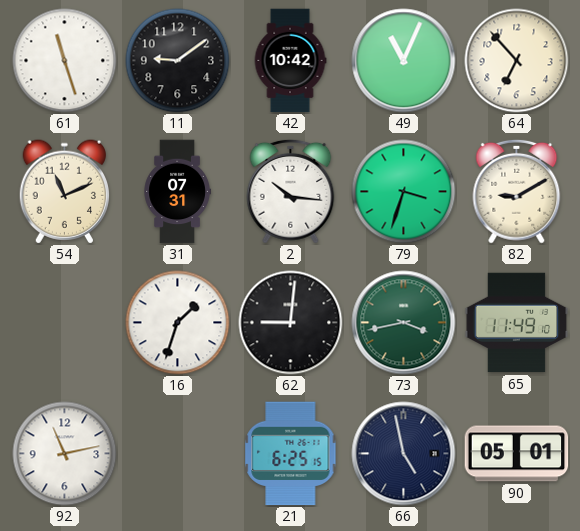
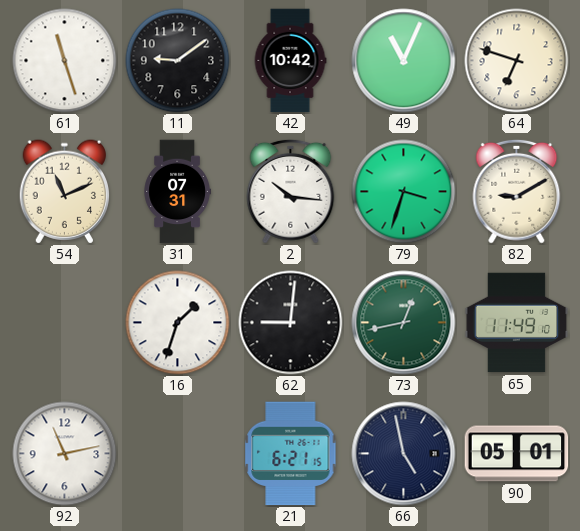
64: 6:53 -> 6:48 (517, 61)
73: 3:43 -> 12:43 (404, 323)
21: 6:25 -> 6:21 (291, 454)
